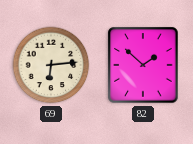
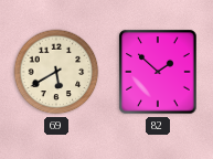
69: 6:14 -> 5:40 (56, 72)
